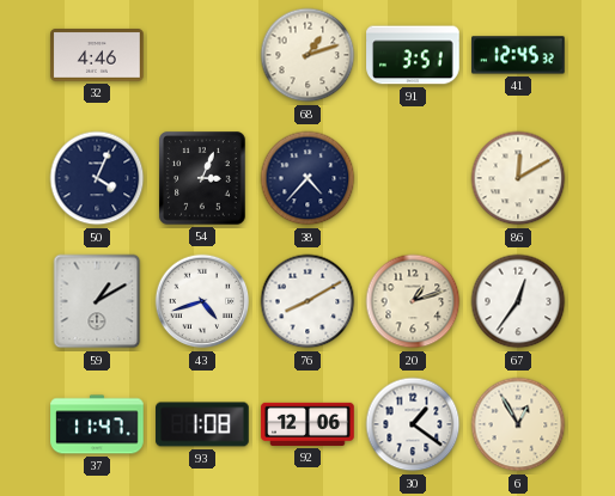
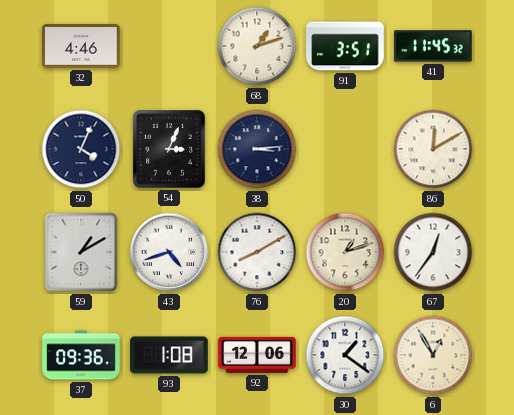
41: 12:45 -> 11:45 (433, 46)
38: 4:37 -> 3:14 (257, 149)
37: 11:47 -> 09:36 (81, 355)
